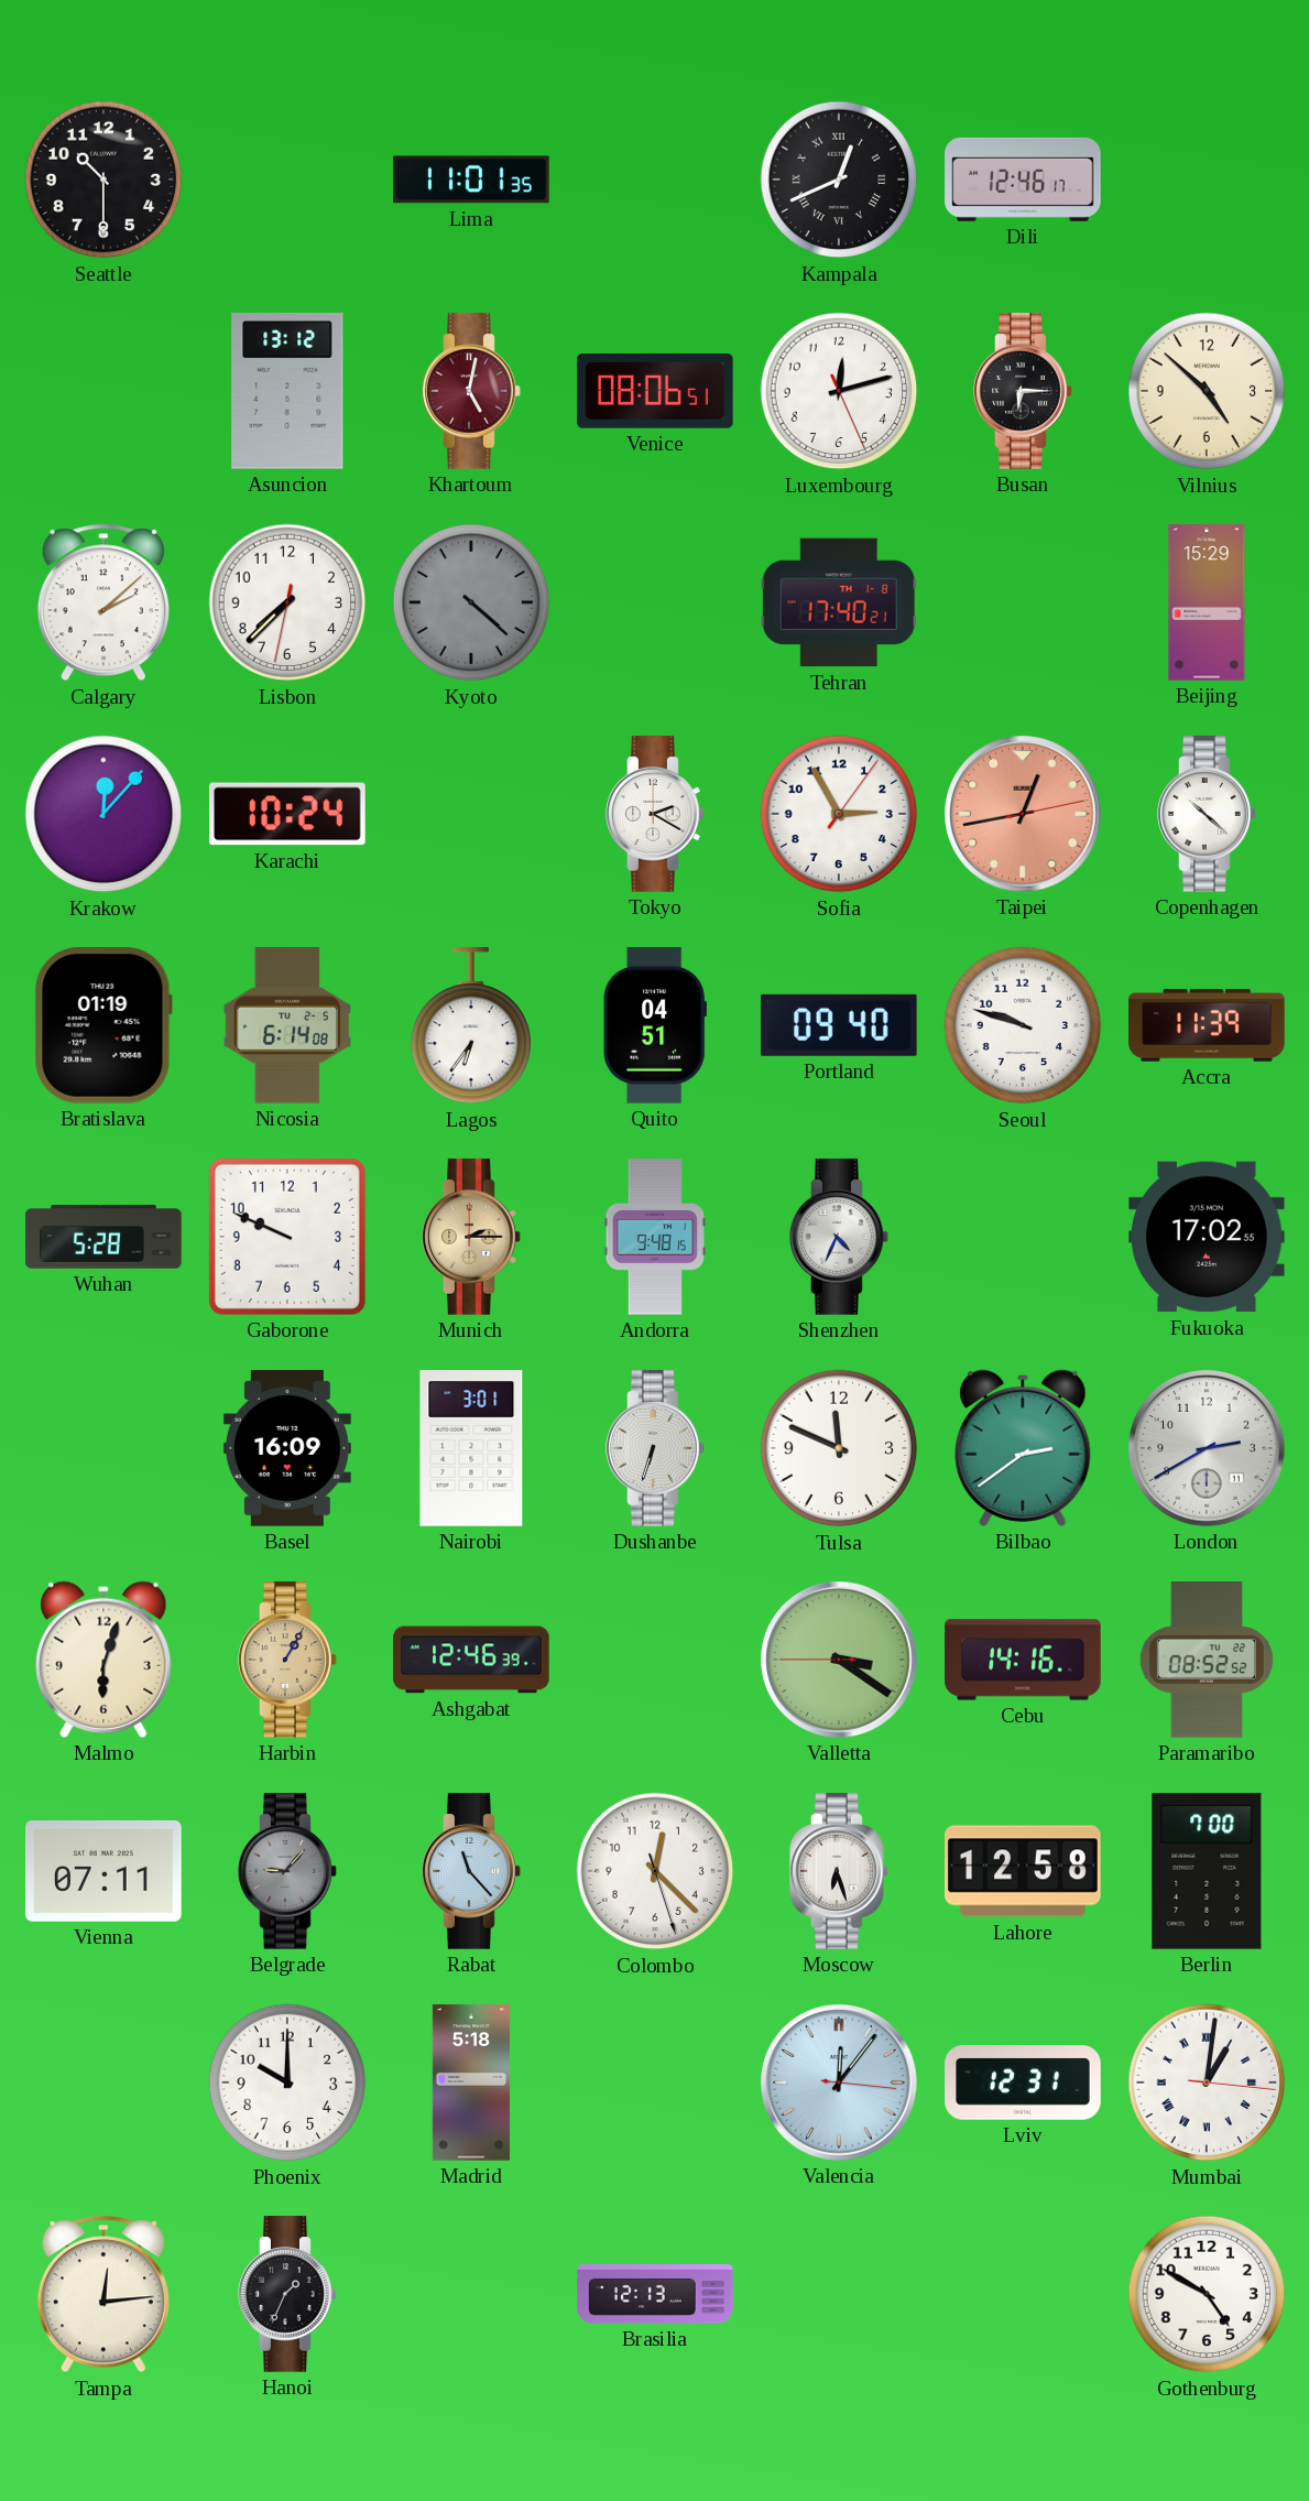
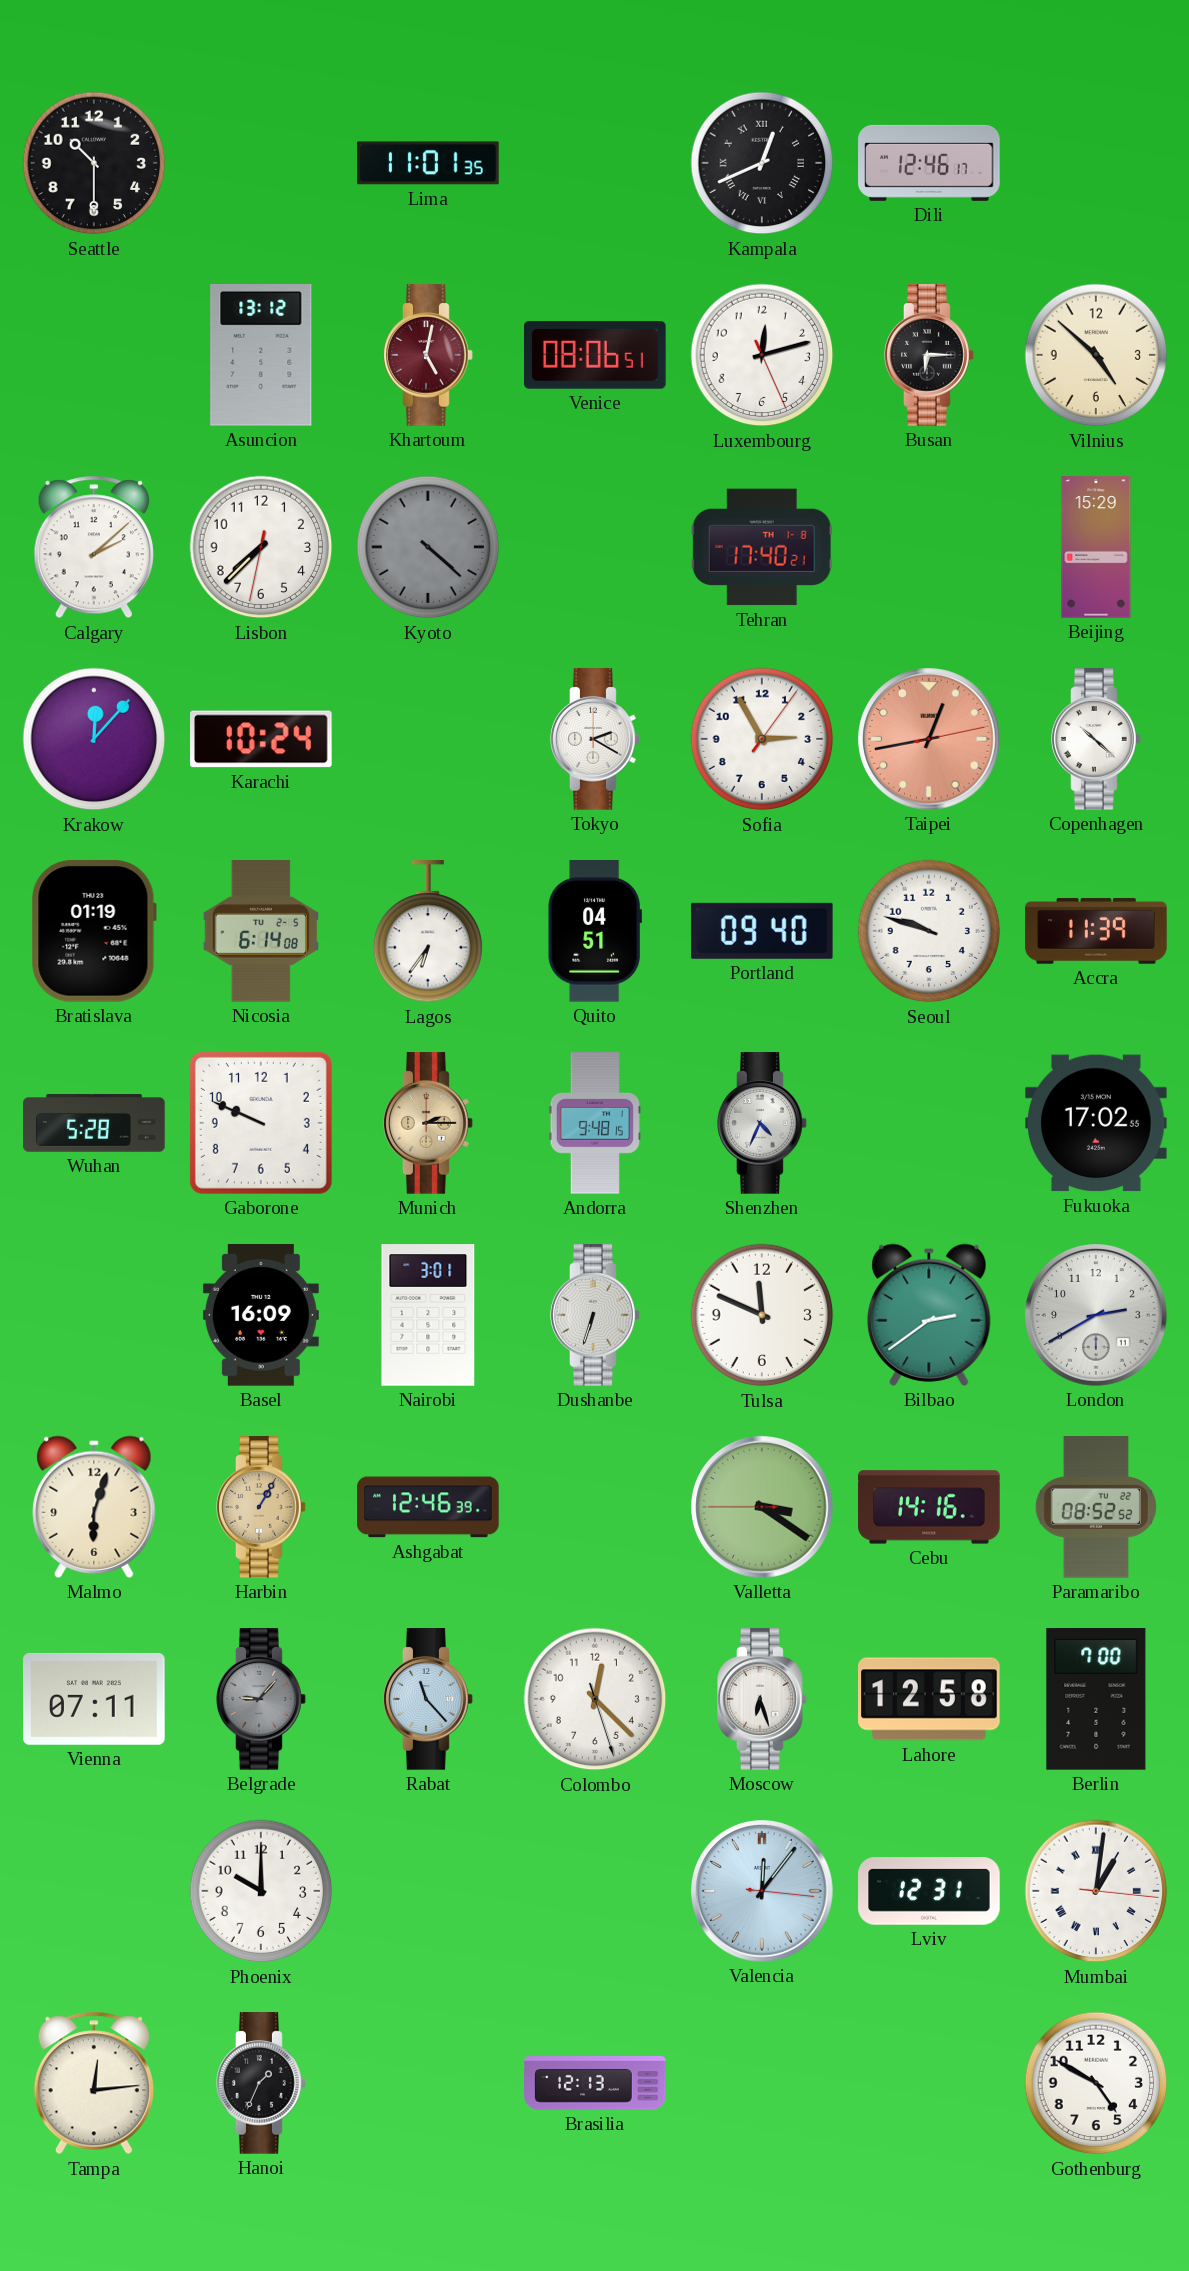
Madrid: 5:18 -> none (471, 2083)
